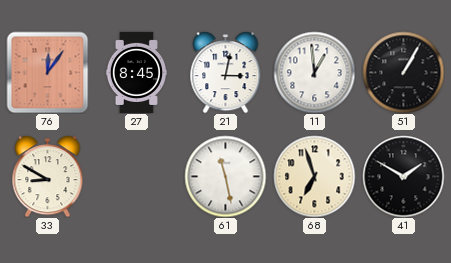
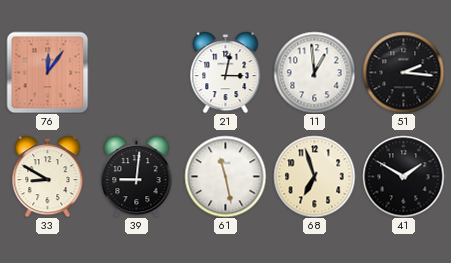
27: 8:45 -> none (136, 72)
51: 1:05 -> 2:16 (403, 72)
39: none -> 9:01 (137, 176)
